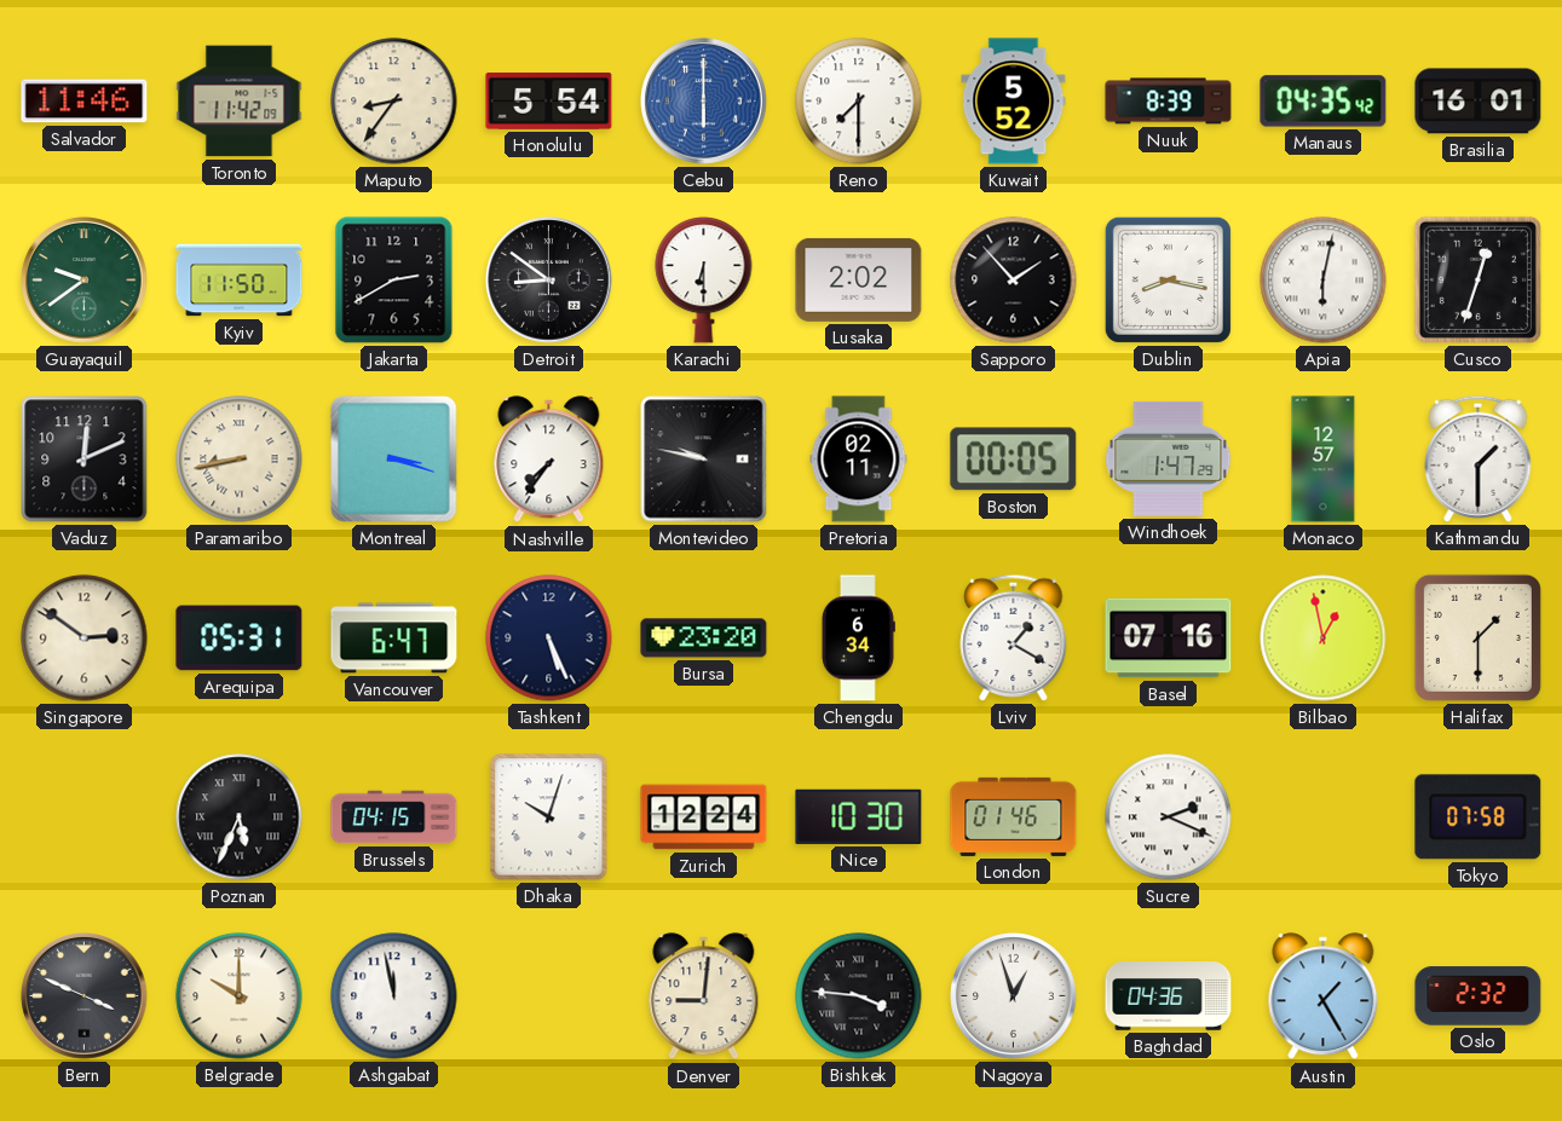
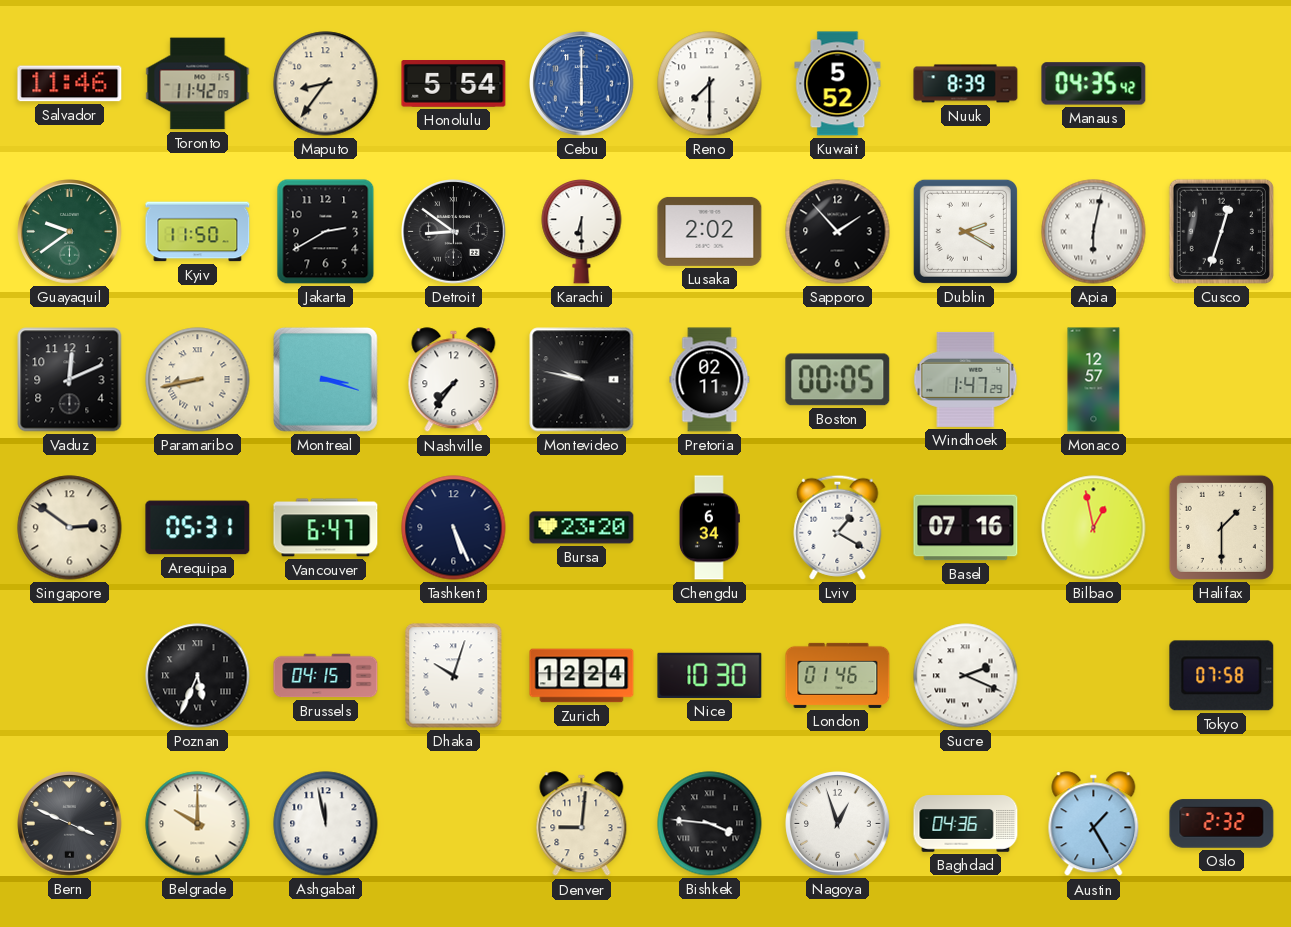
Brasilia: 16:01 -> none (1479, 102)
Dublin: 8:17 -> 2:20 (965, 231)
Kathmandu: 1:30 -> none (1479, 458)
